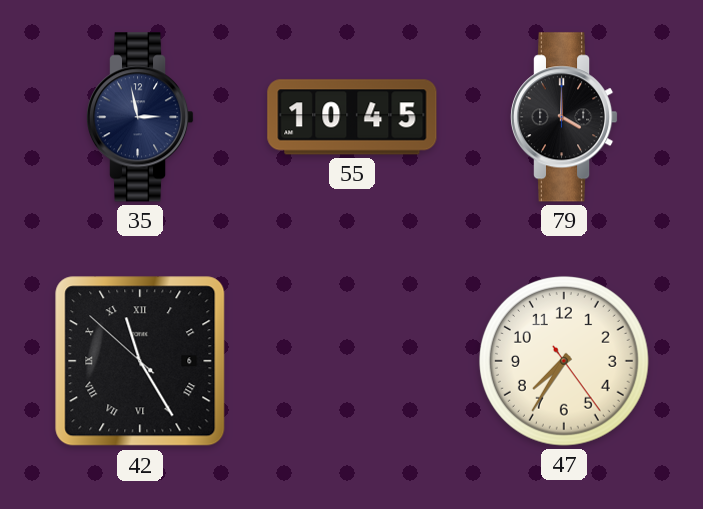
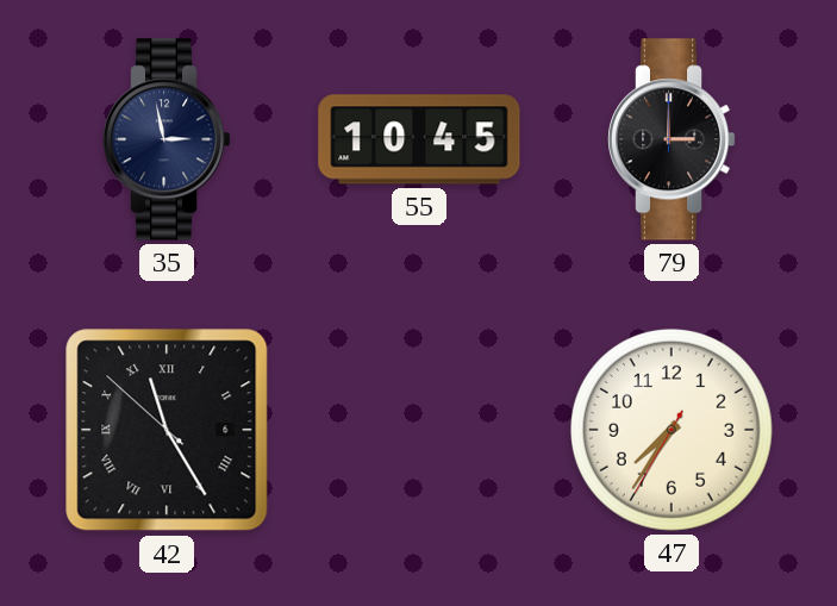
79: 4:00 -> 3:00 (672, 139)
47: 7:35:24 -> 7:35:35 (672, 430)
